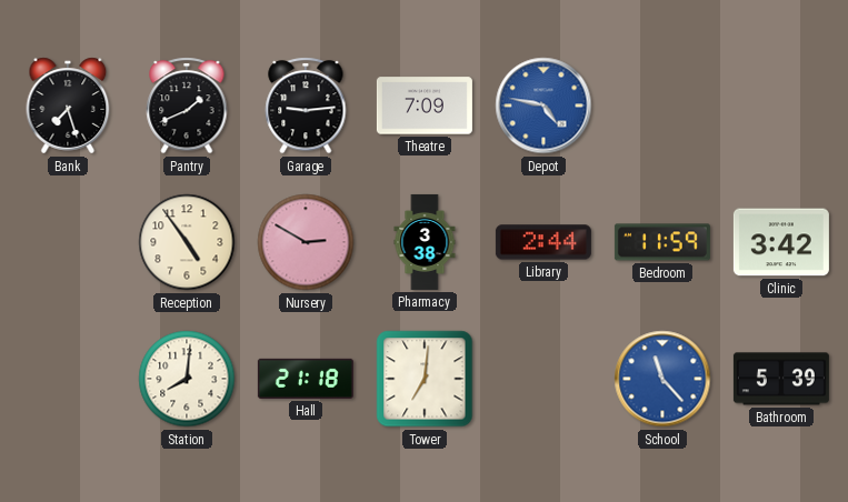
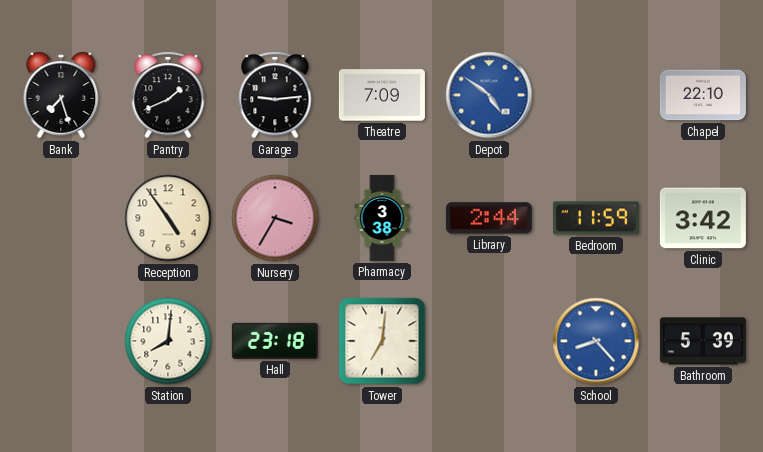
Depot: 4:47 -> 4:51 (489, 95)
Chapel: none -> 22:10 (703, 95)
Nursery: 2:50 -> 3:35 (275, 218)
Hall: 21:18 -> 23:18 (275, 341)
School: 11:23 -> 8:23 (596, 341)
